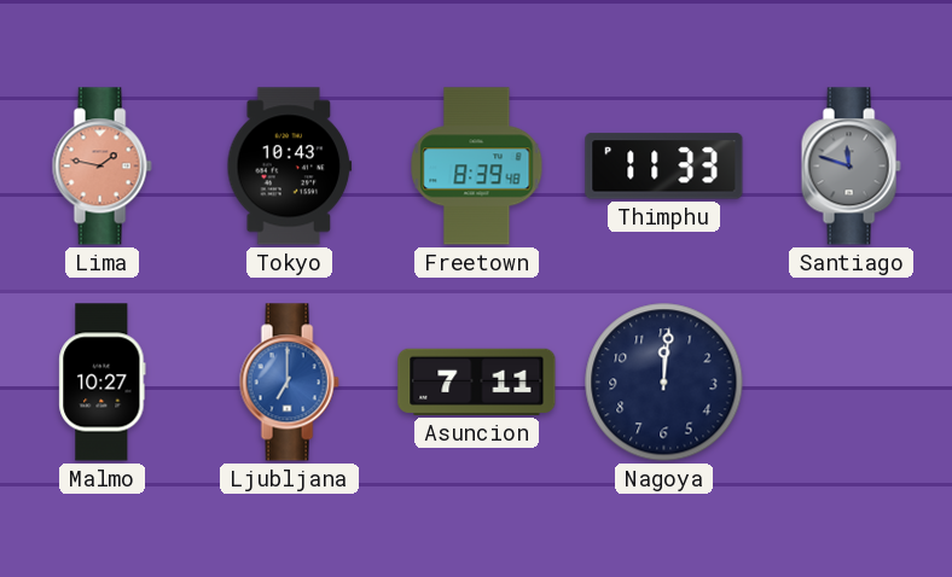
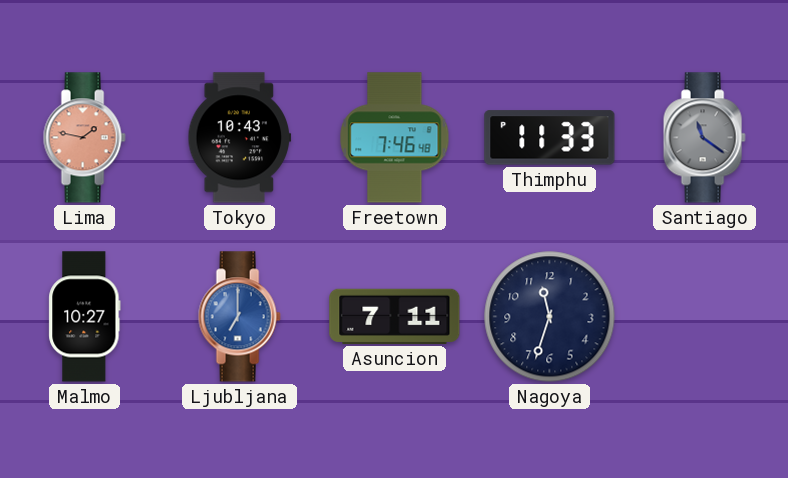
Freetown: 8:39 -> 7:46 (395, 138)
Santiago: 11:48 -> 11:21 (704, 138)
Nagoya: 12:01 -> 11:33 (550, 317)
